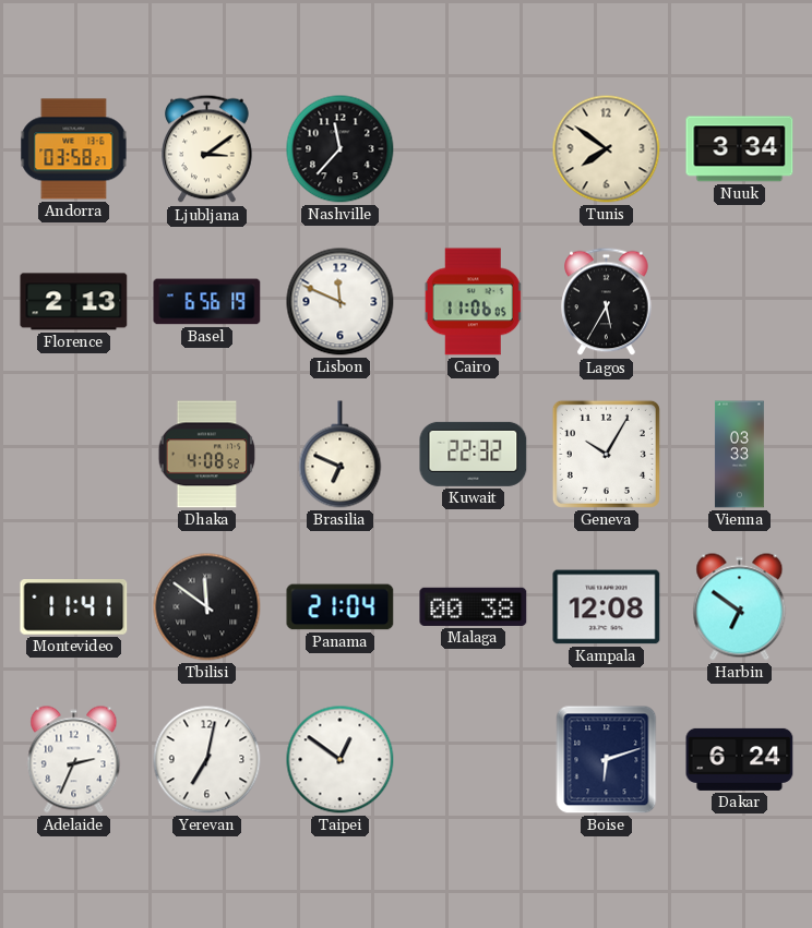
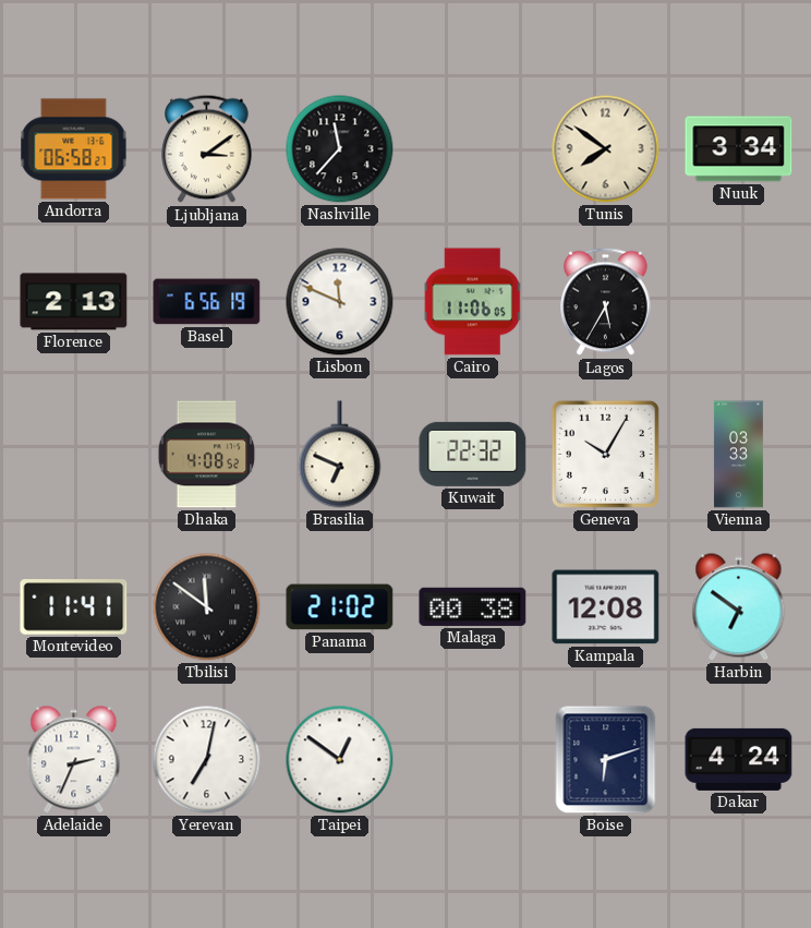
Andorra: 03:58 -> 06:58 (74, 149)
Panama: 21:04 -> 21:02 (340, 607)
Dakar: 6:24 -> 4:24 (739, 759)
